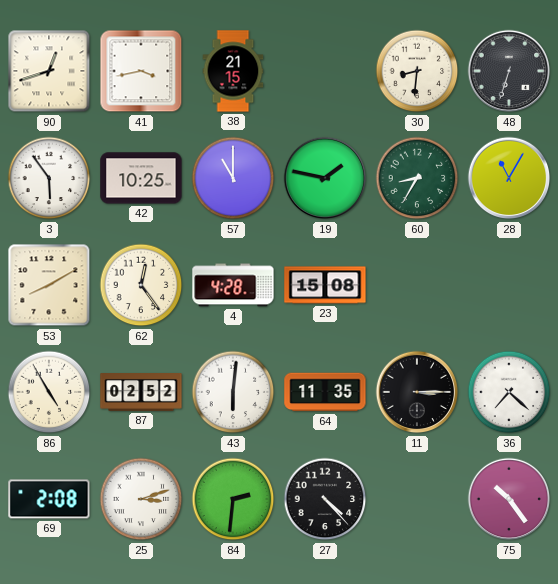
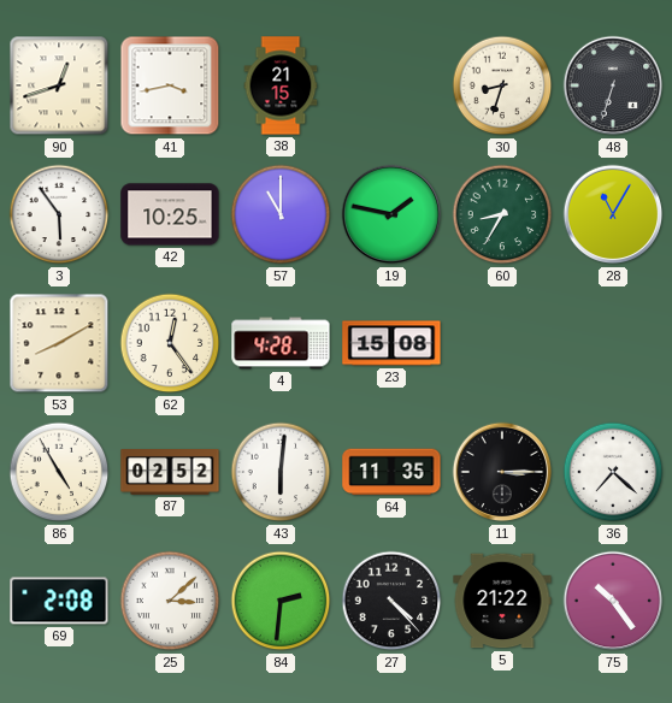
30: 8:31 -> 8:33 (502, 85)
25: 3:12 -> 3:08 (170, 601)
5: none -> 21:22 (502, 601)
